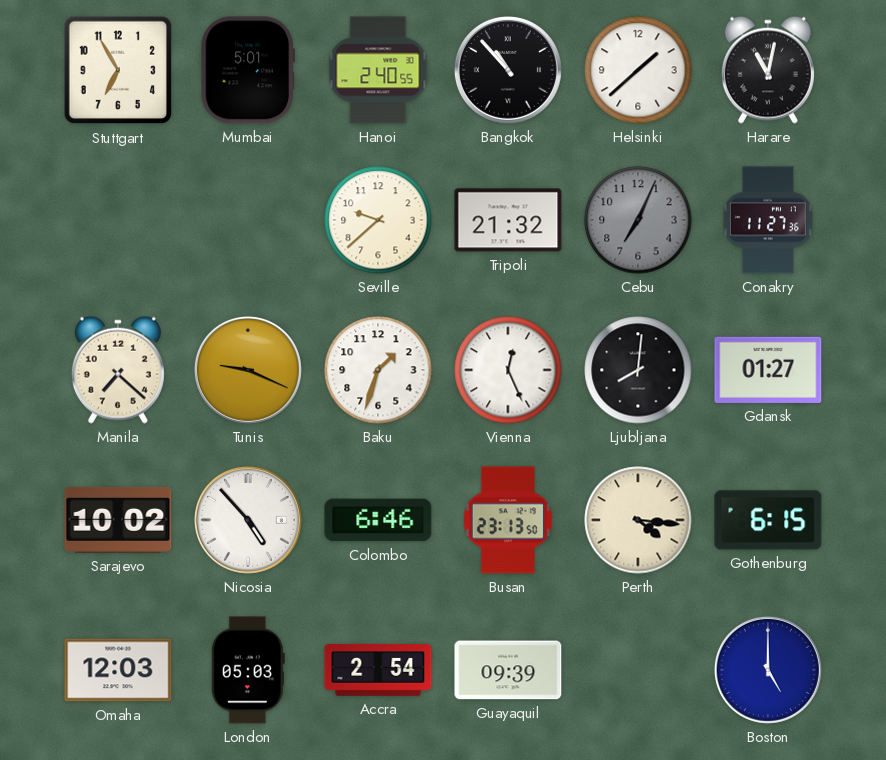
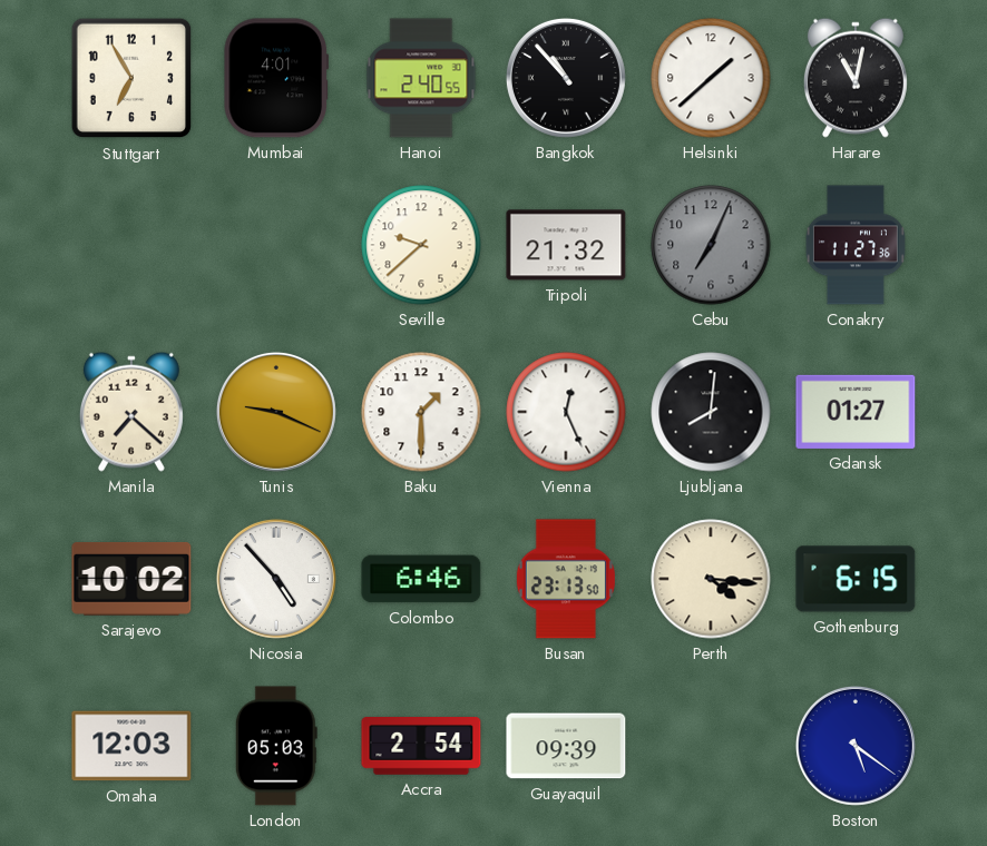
Mumbai: 5:01 -> 4:01 (275, 78)
Baku: 1:33 -> 1:30 (421, 412)
Boston: 5:00 -> 5:21 (856, 746)
